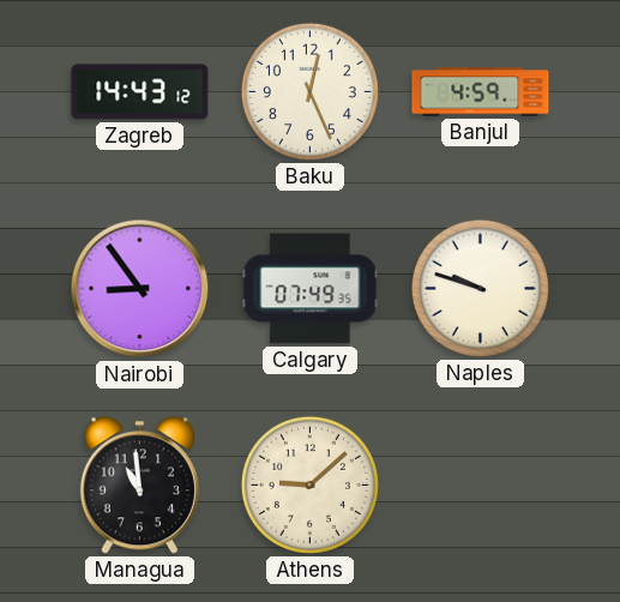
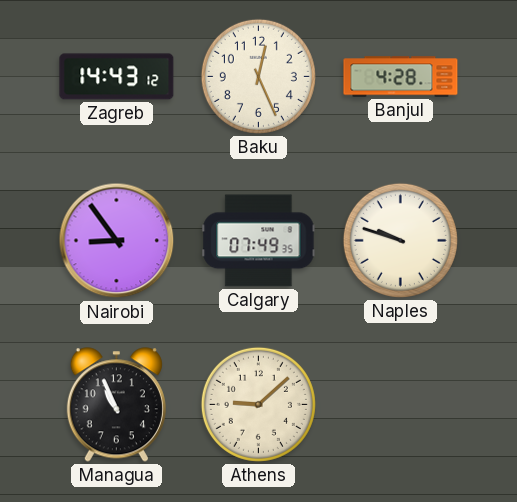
Banjul: 4:59 -> 4:28 (401, 77)
Managua: 10:59 -> 10:56 (116, 405)
